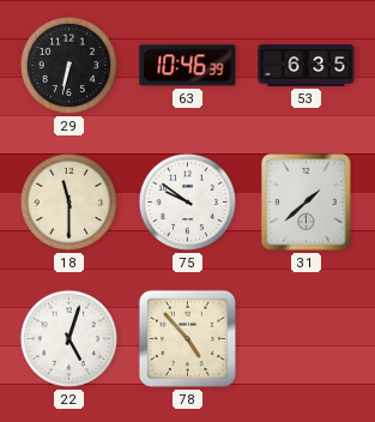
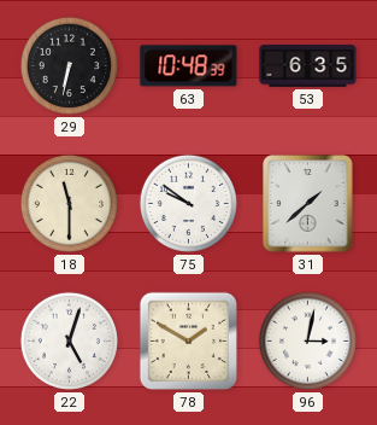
63: 10:46 -> 10:48 (189, 66)
78: 4:53 -> 1:50 (188, 340)
96: none -> 3:02 (307, 340)
